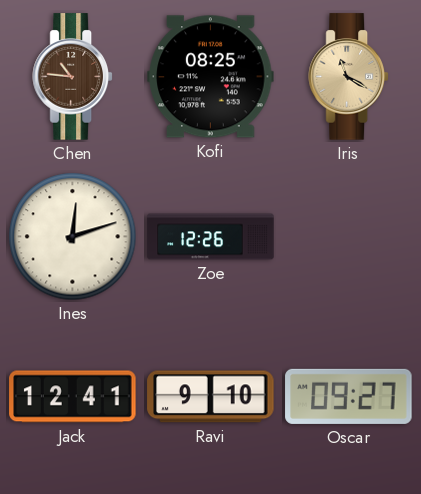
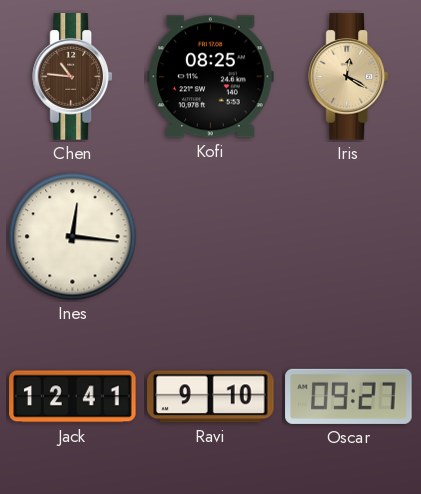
Iris: 11:20 -> 12:20 (348, 77)
Ines: 12:12 -> 12:16 (73, 237)
Zoe: 12:26 -> none (211, 237)
